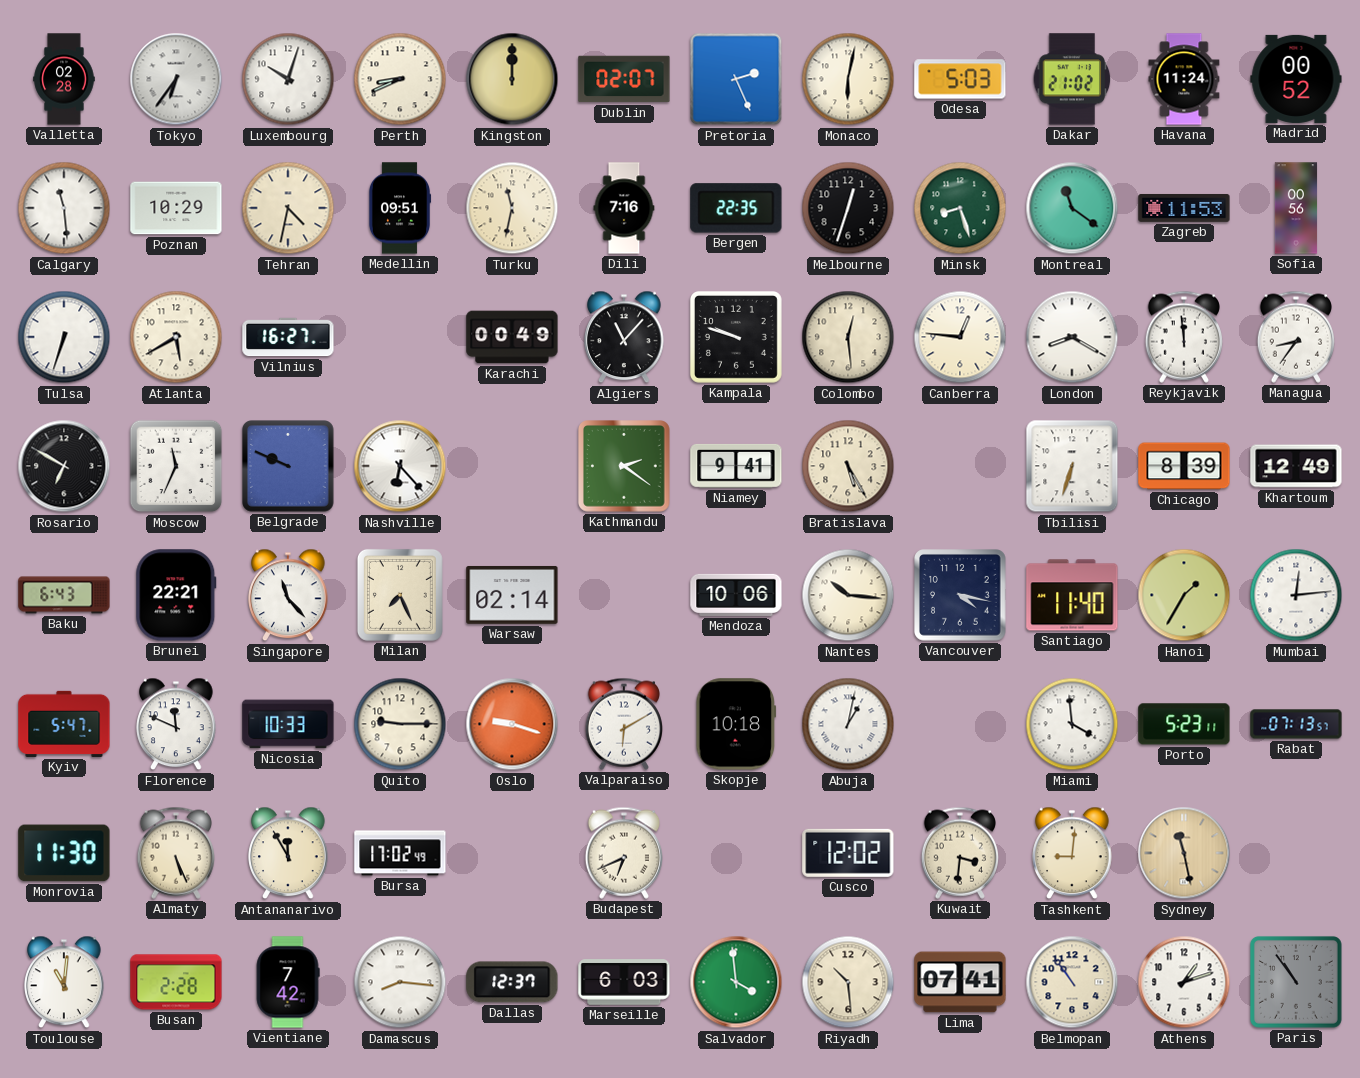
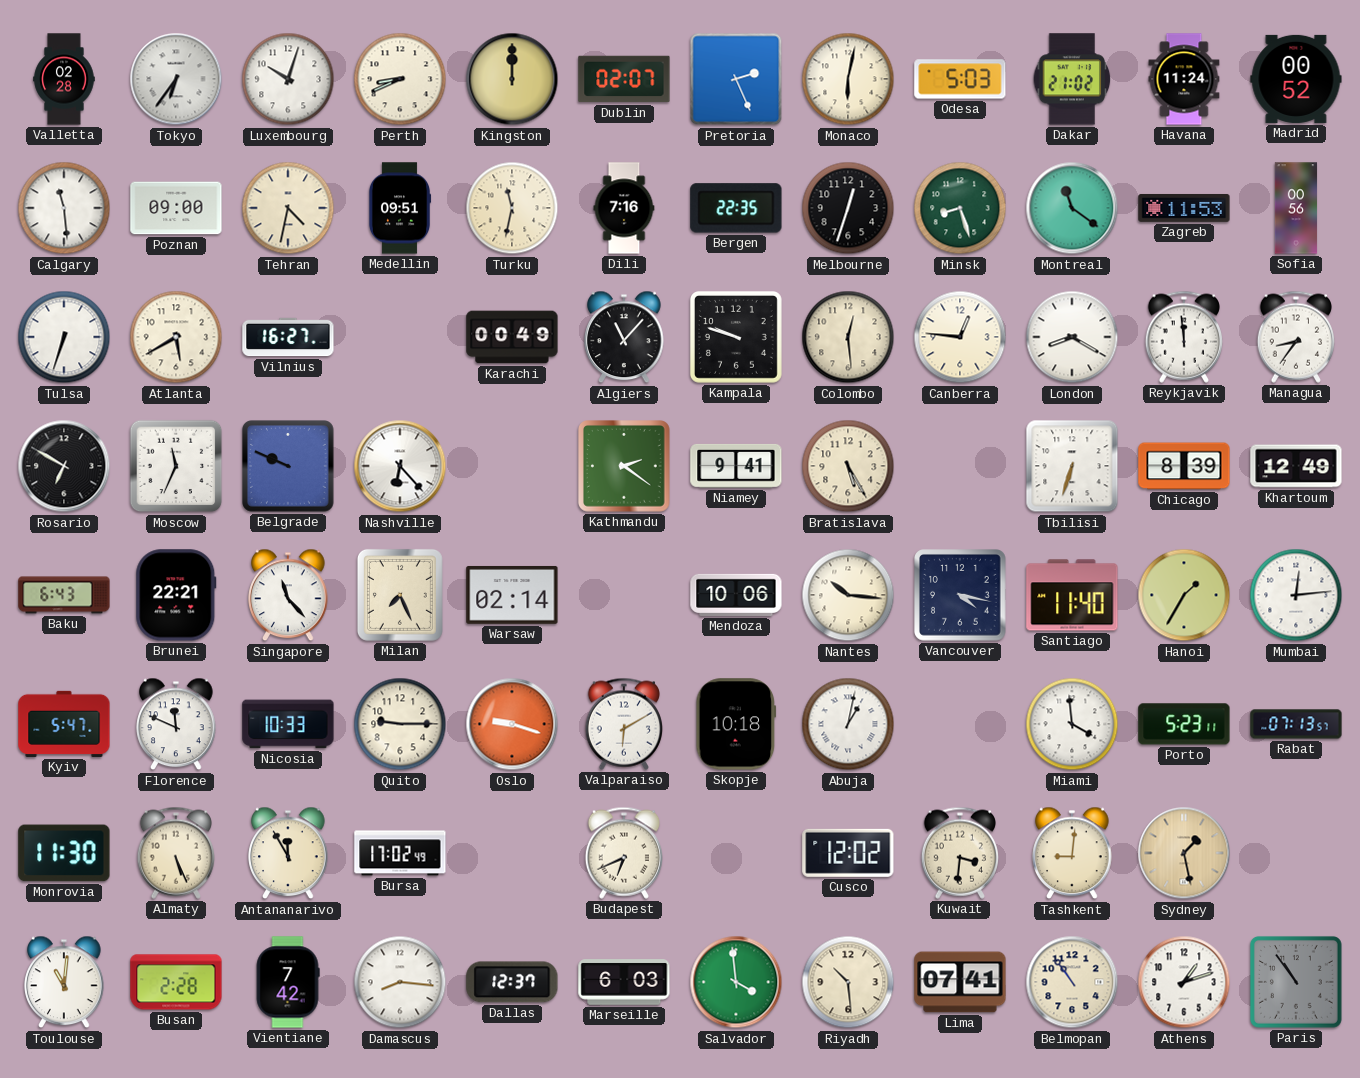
Poznan: 10:29 -> 09:00 (176, 208)
Sydney: 11:28 -> 1:28 (1184, 853)
